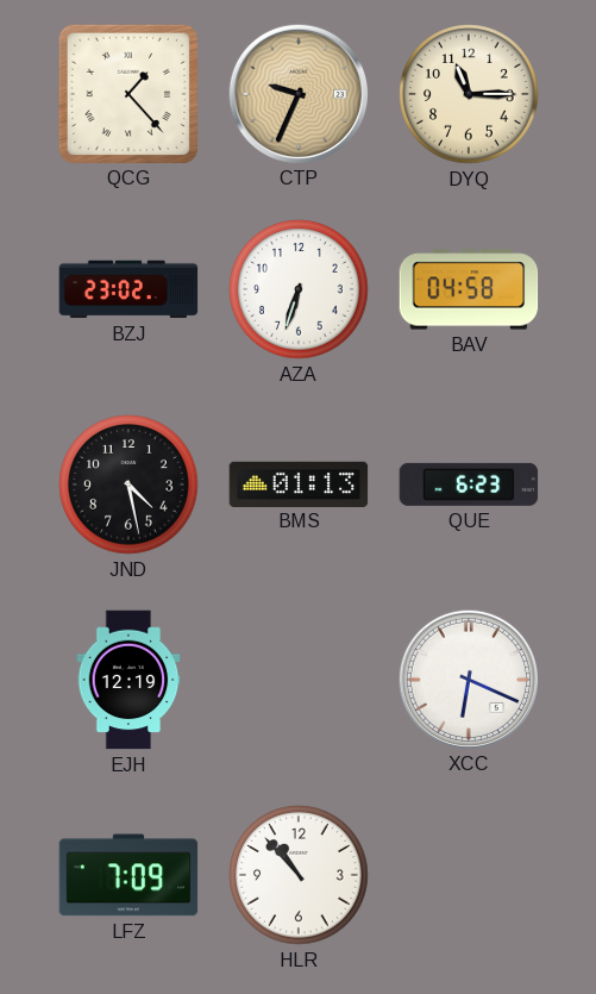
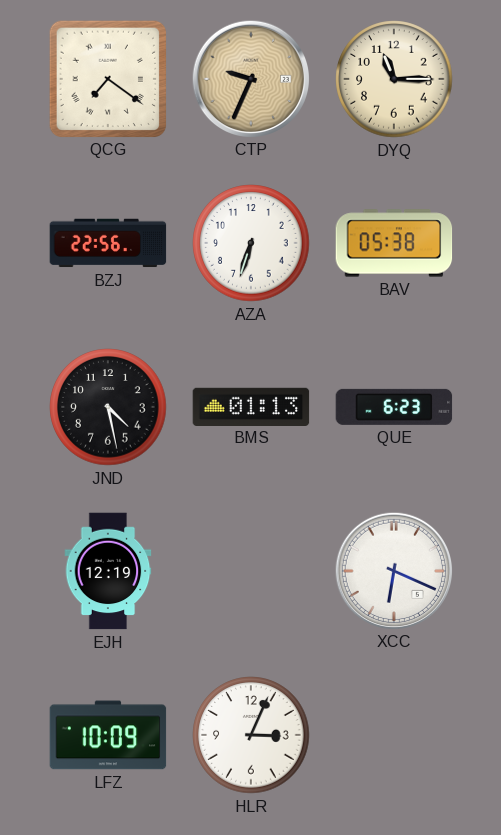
QCG: 1:23 -> 7:21 (107, 78)
BZJ: 23:02 -> 22:56 (108, 243)
BAV: 04:58 -> 05:38 (394, 243)
LFZ: 7:09 -> 10:09 (108, 735)
HLR: 10:53 -> 3:04 (251, 735)
